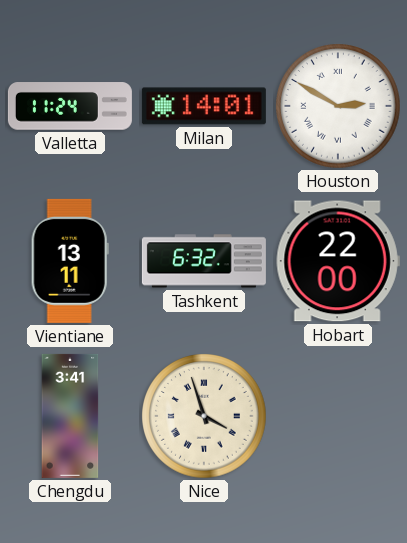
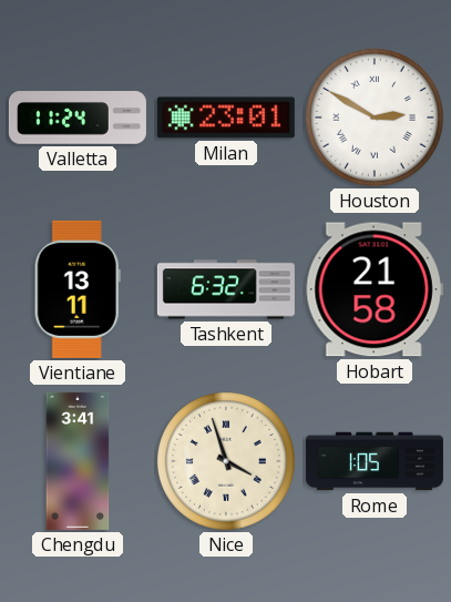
Milan: 14:01 -> 23:01 (226, 118)
Hobart: 22:00 -> 21:58 (375, 289)
Rome: none -> 1:05 (375, 461)
